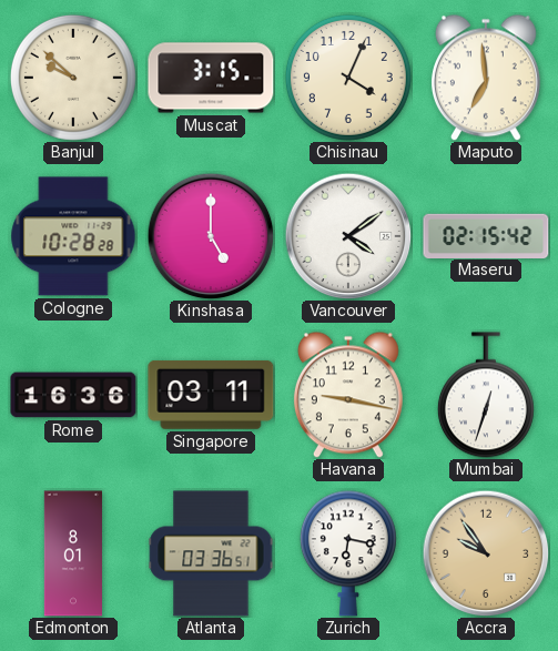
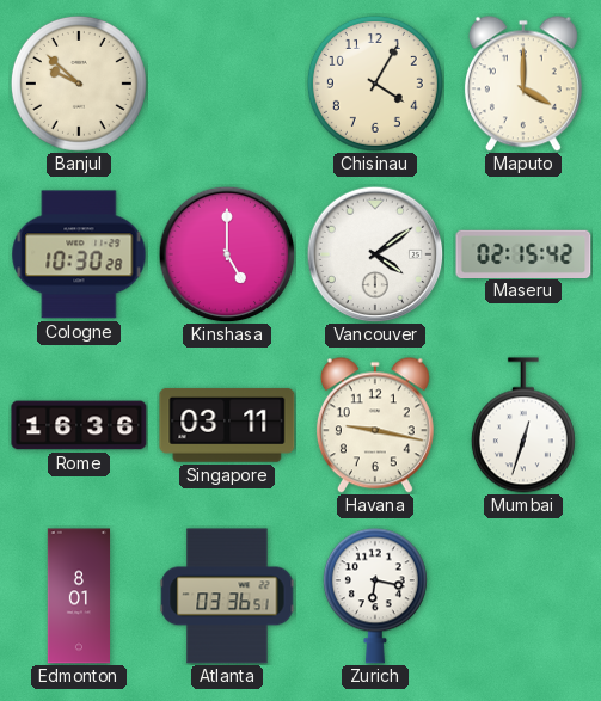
Muscat: 3:15 -> none (211, 78)
Chisinau: 4:04 -> 4:05 (375, 84)
Maputo: 6:59 -> 4:00 (523, 84)
Cologne: 10:28 -> 10:30 (79, 254)
Accra: 9:54 -> none (486, 553)
